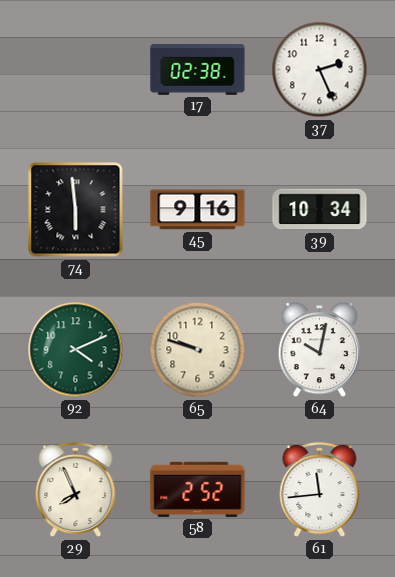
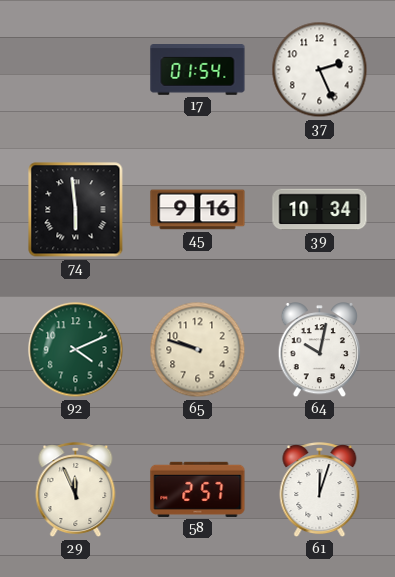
17: 02:38 -> 01:54 (198, 70)
29: 7:56 -> 11:56 (76, 490)
58: 2:52 -> 2:57 (198, 489)
61: 11:44 -> 12:03 (320, 490)
